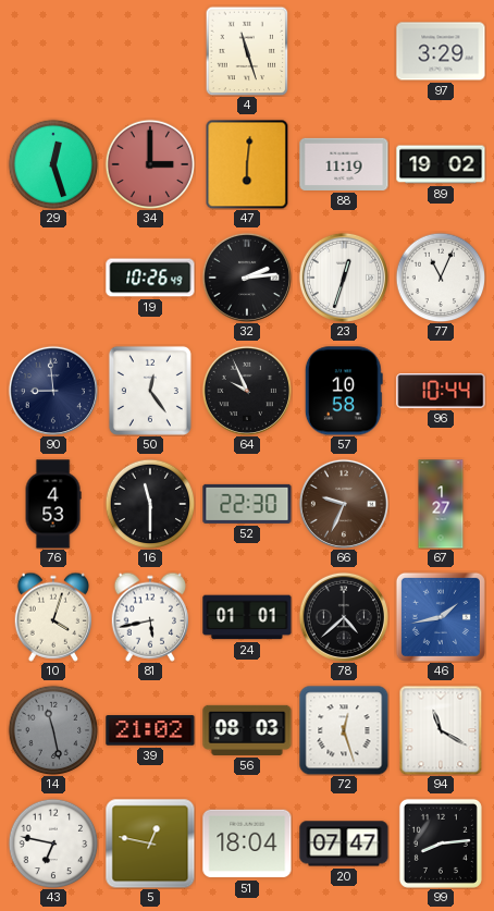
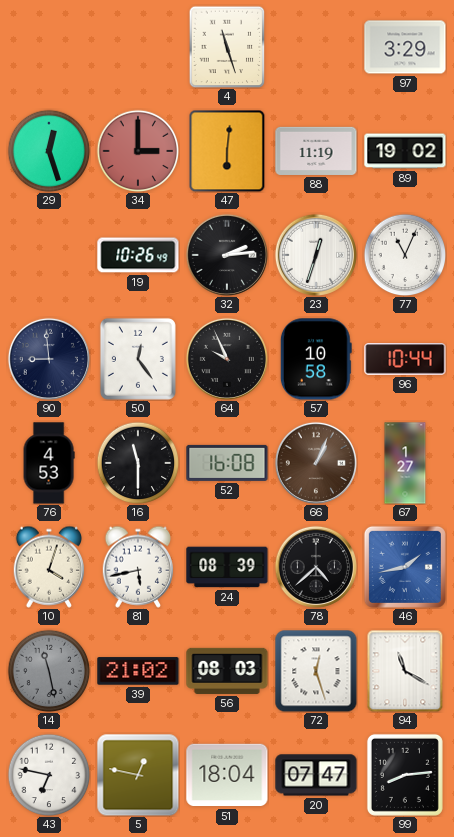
52: 22:30 -> 16:08 (227, 463)
66: 9:34 -> 1:04 (316, 463)
24: 01:01 -> 08:39 (227, 567)
